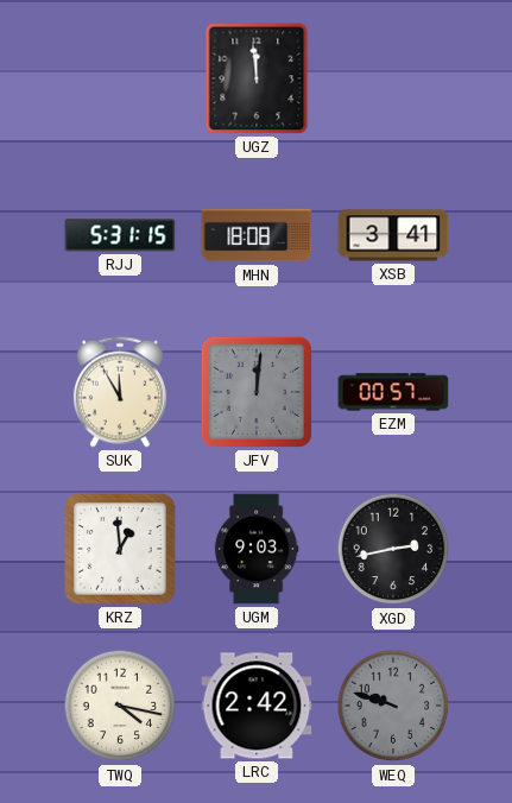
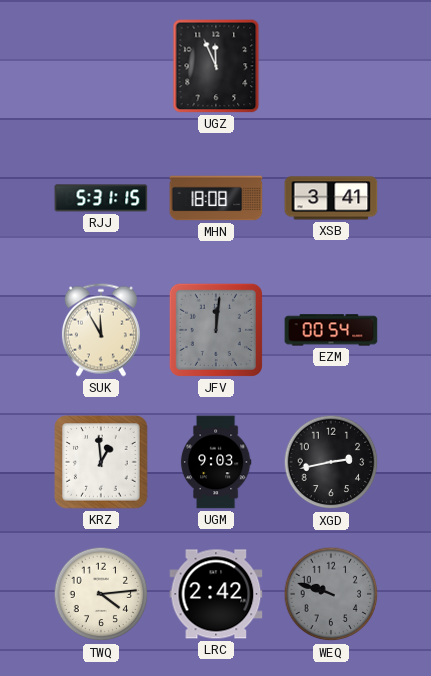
UGZ: 11:59 -> 11:56 (216, 66)
EZM: 00:57 -> 00:54 (331, 330)
TWQ: 4:17 -> 4:14 (101, 594)
